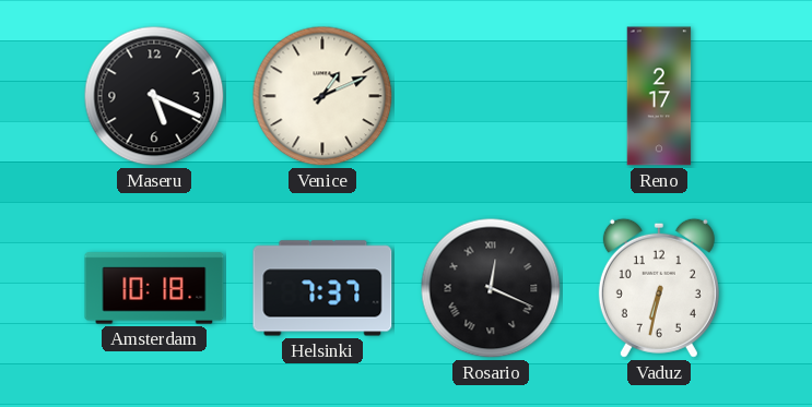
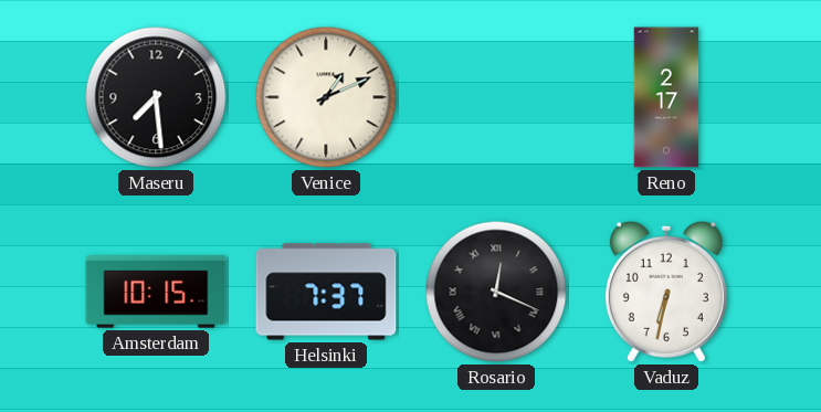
Maseru: 5:19 -> 7:29 (156, 97)
Amsterdam: 10:18 -> 10:15 (156, 292)
